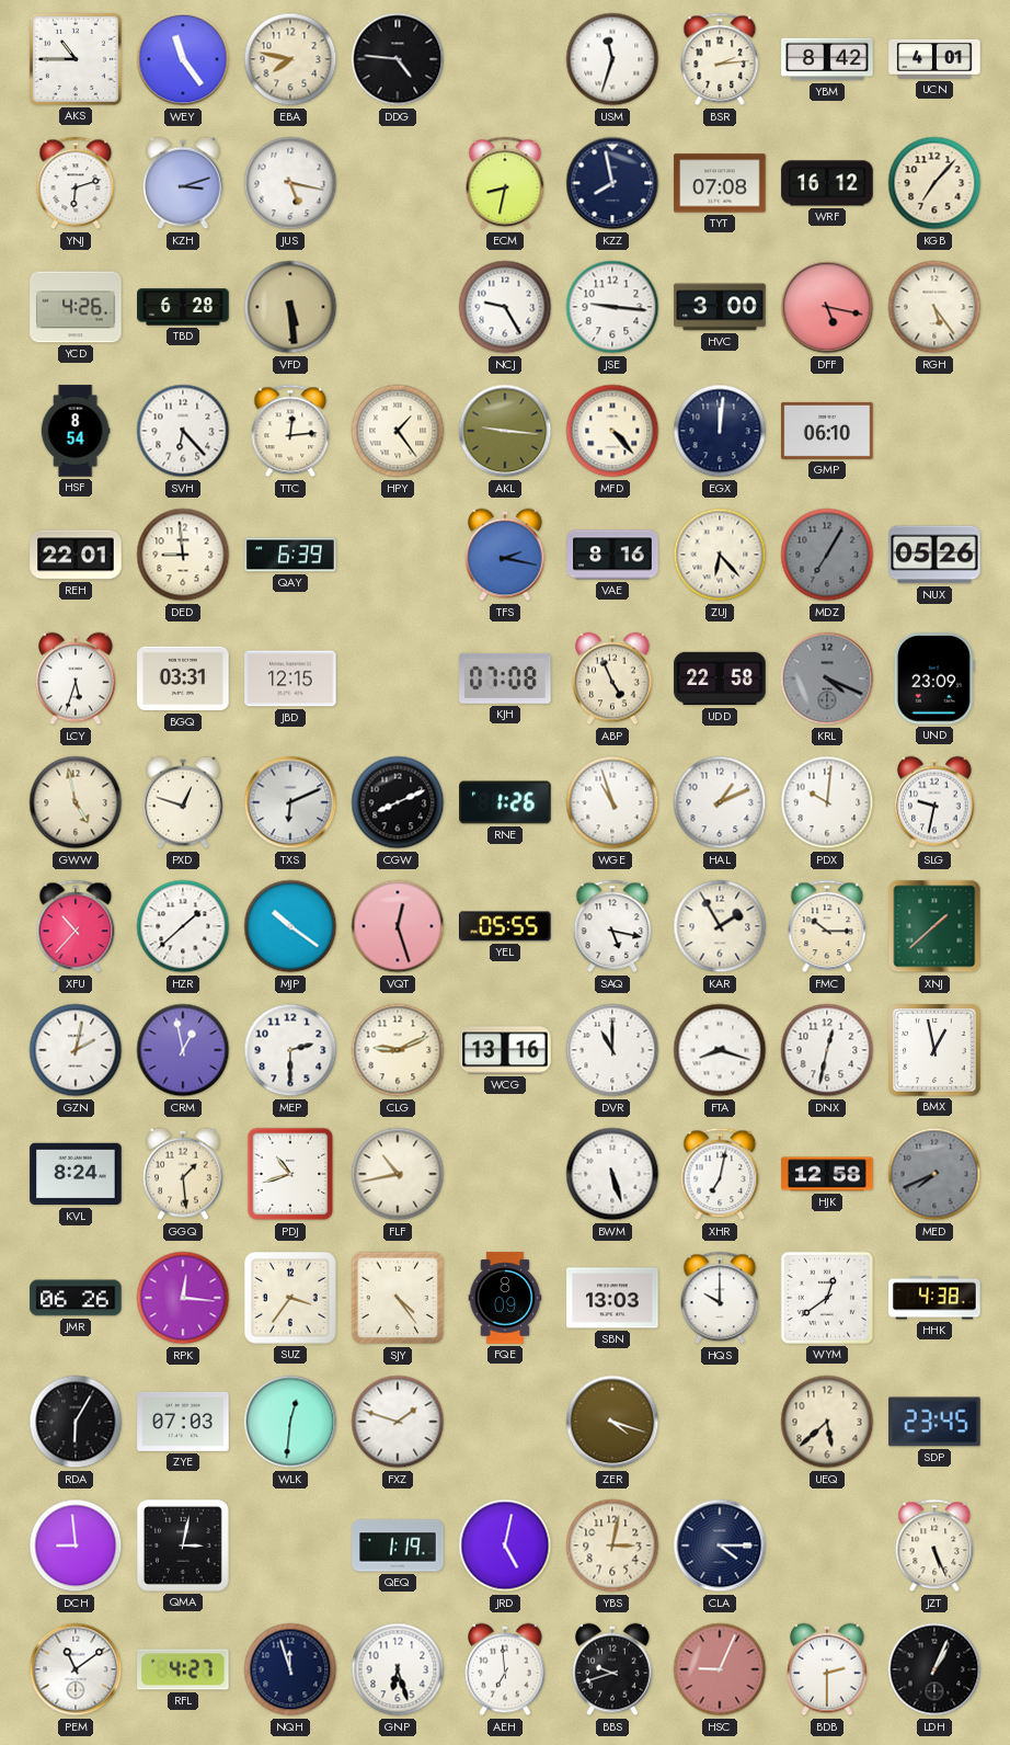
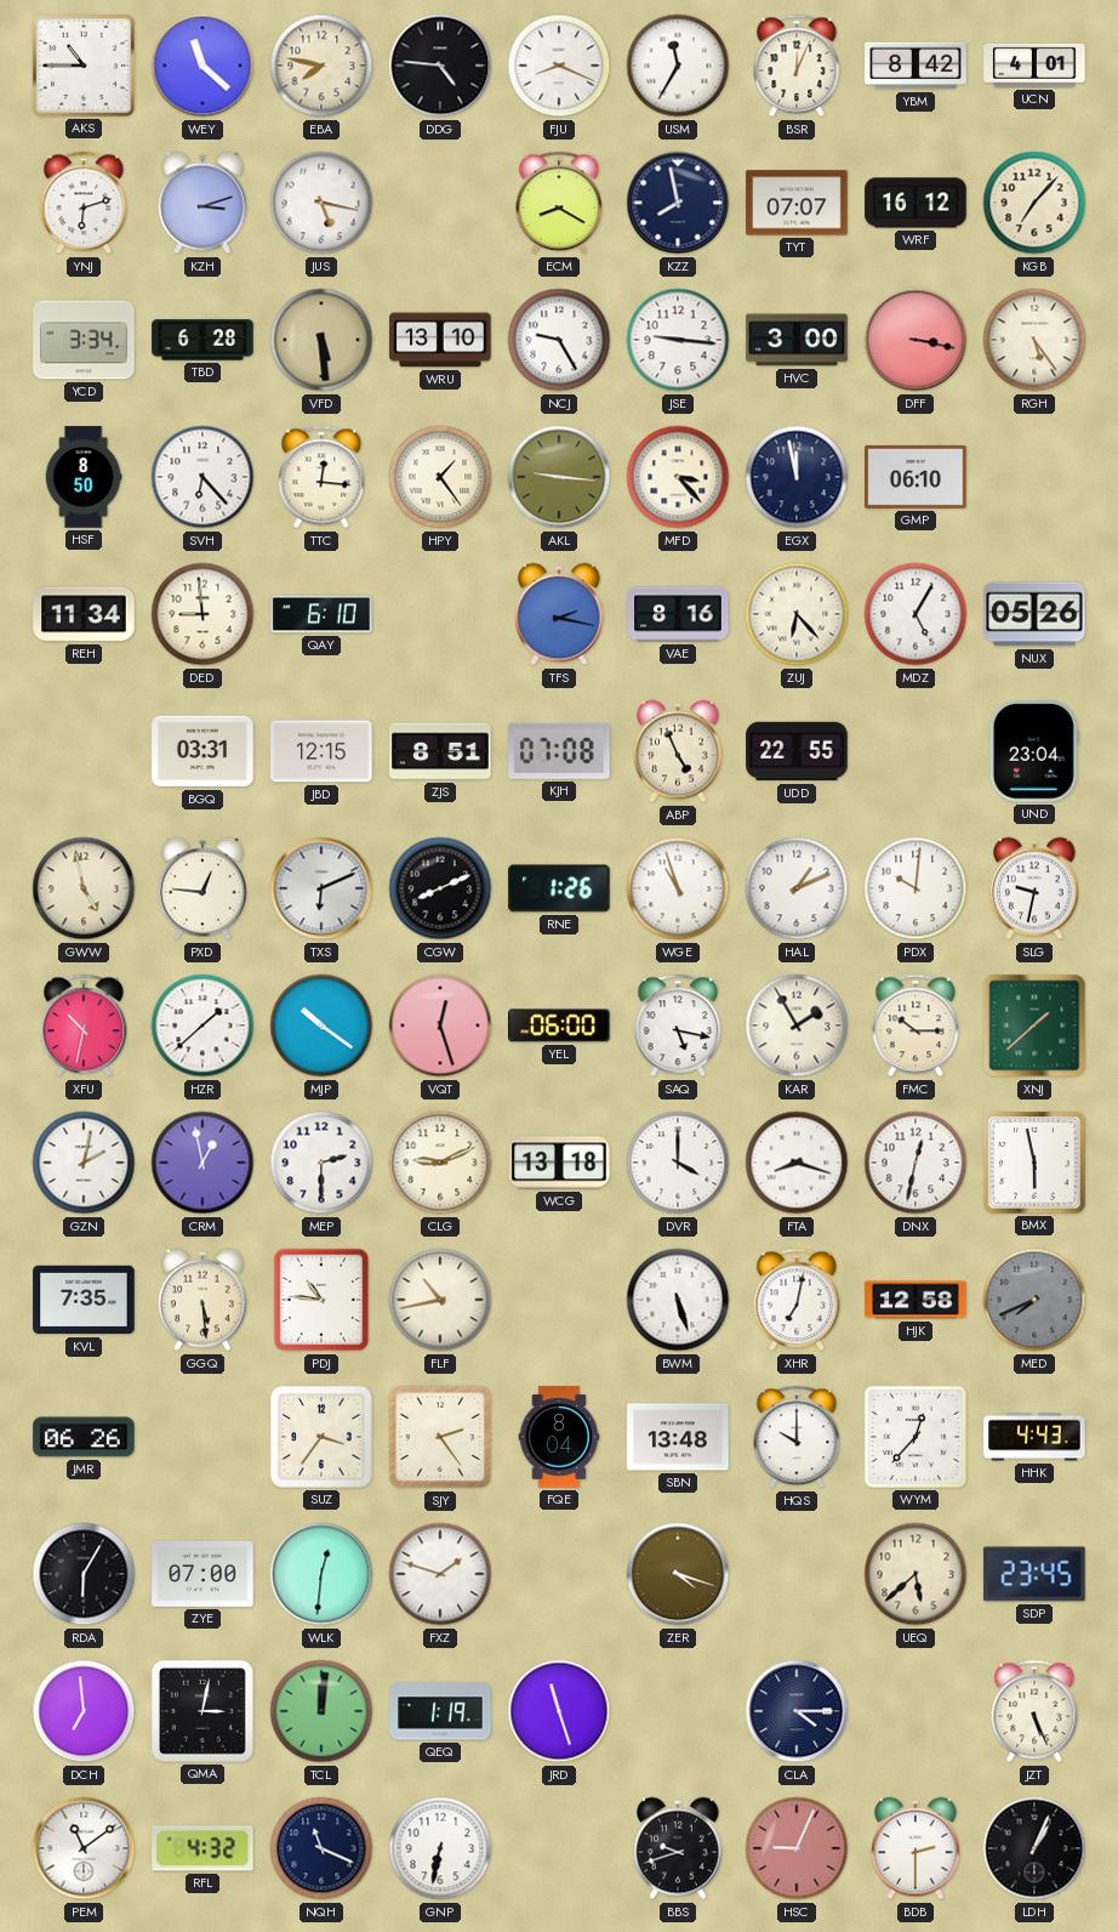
WEY: 11:24 -> 11:22 (203, 66)
FJU: none -> 8:19 (559, 66)
USM: 11:33 -> 11:35 (678, 66)
BSR: 2:14 -> 12:04 (797, 66)
ECM: 8:32 -> 8:20 (559, 203)
TYT: 07:08 -> 07:07 (797, 203)
YCD: 4:26 -> 3:34 (84, 340)
WRU: none -> 13:10 (440, 340)
DFF: 5:17 -> 3:17 (915, 340)
HSF: 8:54 -> 8:50 (84, 477)
TTC: 12:14 -> 12:16 (321, 477)
MFD: 4:23 -> 3:23 (678, 477)
EGX: 12:01 -> 11:58 (797, 477)
REH: 22:01 -> 11:34 (84, 614)
QAY: 6:39 -> 6:10 (321, 614)
MDZ: 7:05 -> 5:05 (915, 614)
MDZ dial: grey -> white (915, 614)
LCY: 5:33 -> none (76, 678)
ZJS: none -> 8:51 (440, 751)
UDD: 22:58 -> 22:55 (797, 751)
KRL: 4:19 -> none (827, 678)
UND: 23:09 -> 23:04 (1034, 751)
PXD: 12:48 -> 12:46 (203, 888)
XFU: 10:37 -> 10:32 (84, 1025)
YEL: 05:55 -> 06:00 (559, 1025)
WCG: 13:16 -> 13:18 (559, 1163)
DVR: 11:00 -> 4:00 (678, 1163)
BMX: 12:58 -> 5:58 (1034, 1163)
KVL: 8:24 -> 7:35 (84, 1300)
GGQ: 1:29 -> 5:29 (203, 1300)
PDJ: 10:42 -> 10:46 (321, 1300)
RPK: 12:16 -> none (183, 1298)
SJY: 4:24 -> 2:24 (440, 1437)
FQE: 8:09 -> 8:04 (559, 1437)
SBN: 13:03 -> 13:48 (678, 1437)
WYM: 12:39 -> 12:37 (915, 1437)
HHK: 4:38 -> 4:43 (1034, 1437)
ZYE: 07:03 -> 07:00 (203, 1574)
DCH: 8:59 -> 6:59 (84, 1711)
TCL: none -> 12:01 (321, 1711)
JRD: 5:02 -> 11:27 (559, 1711)
YBS: 3:02 -> none (612, 1546)
RFL: 4:27 -> 4:32 (203, 1848)
NQH: 11:57 -> 11:19 (321, 1848)
GNP: 6:27 -> 6:32 (440, 1848)
AEH: 6:59 -> none (505, 1669)
